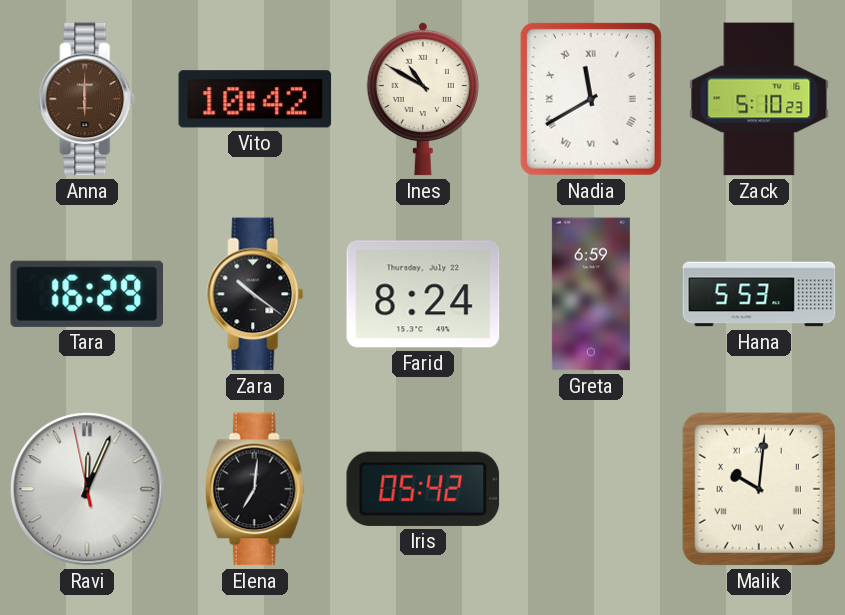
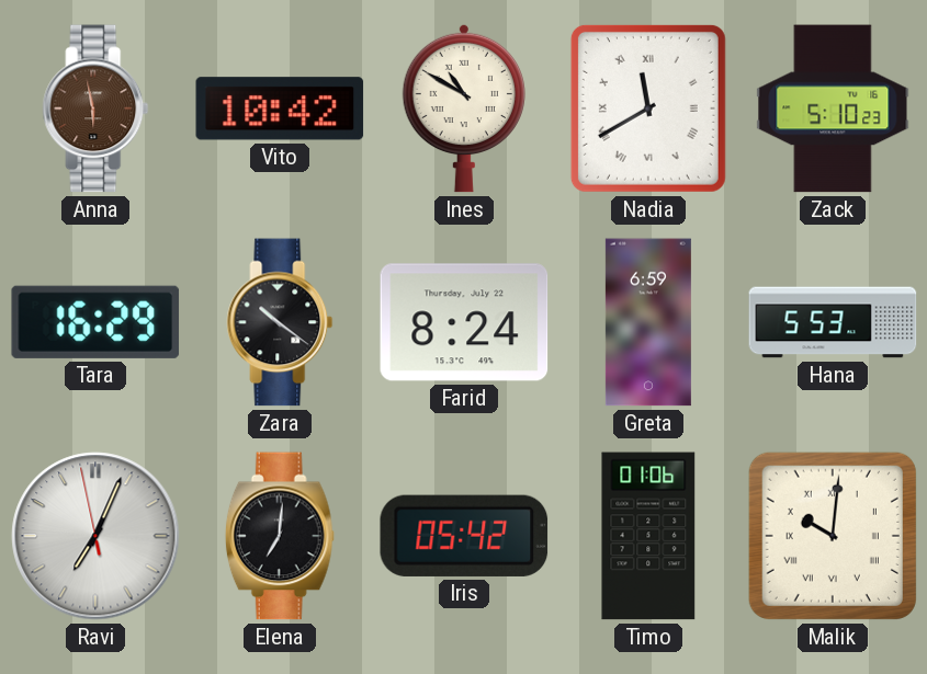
Anna: 6:00 -> 5:58 (95, 108)
Ravi: 12:03 -> 7:03 (95, 536)
Timo: none -> 01:06 (648, 536)
